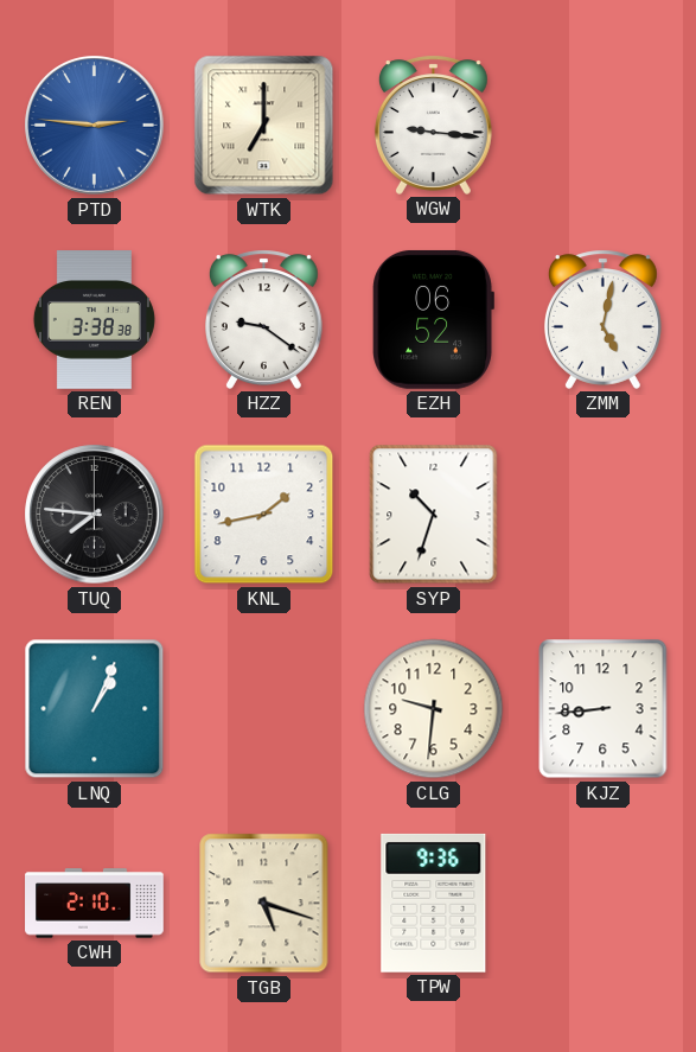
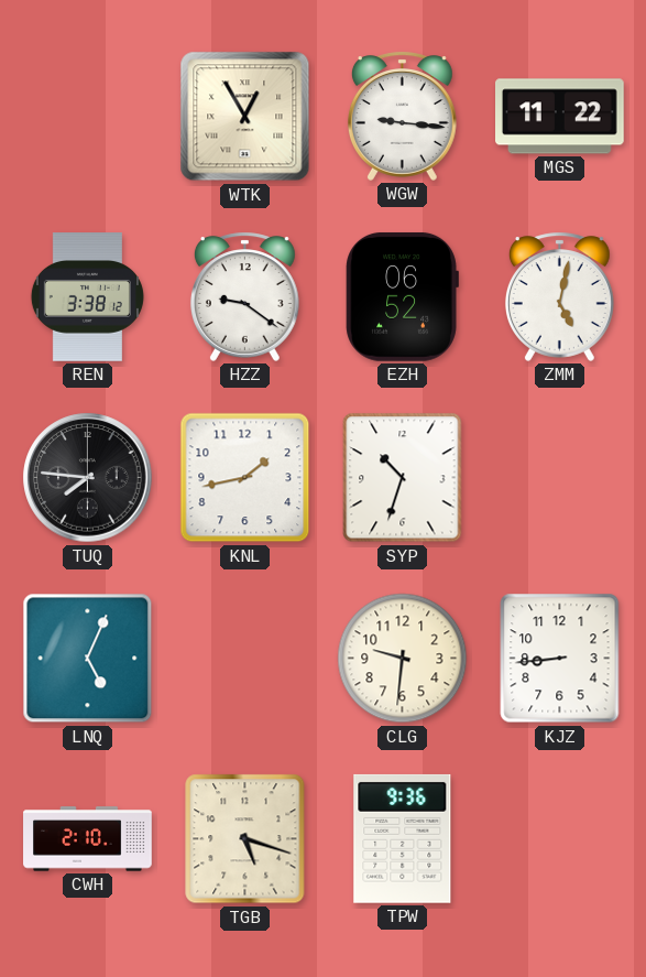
PTD: 2:46 -> none (95, 126)
WTK: 7:00 -> 12:55 (245, 117)
MGS: none -> 11:22 (560, 117)
REN: 3:38:38 -> 3:38:12 (87, 297)
LNQ: 1:04 -> 5:04 (88, 659)
